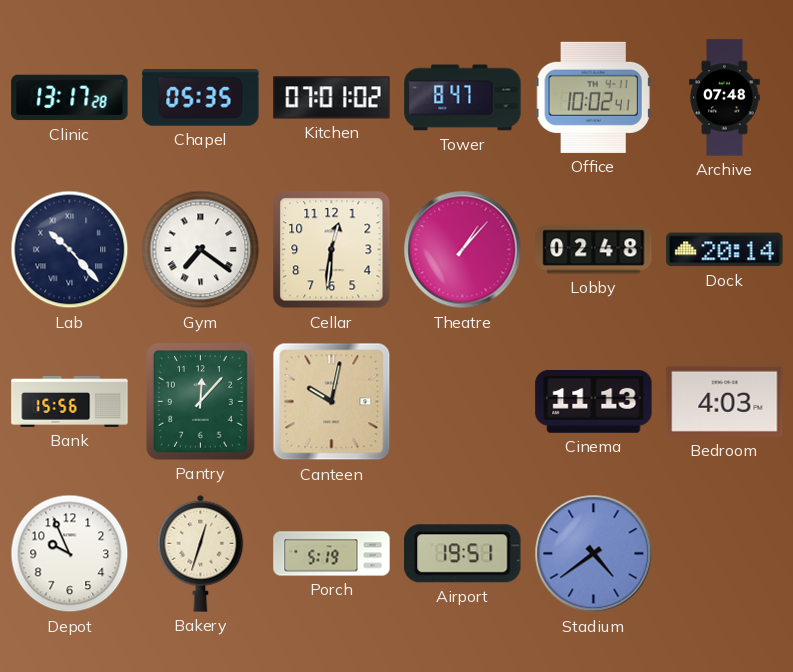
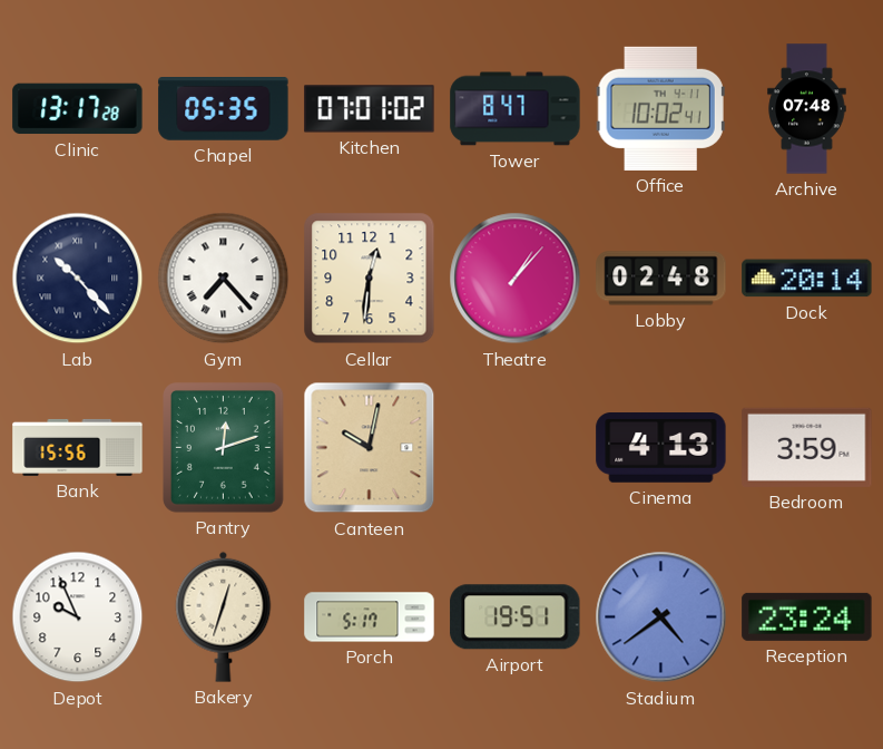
Gym: 7:21 -> 7:23 (224, 279)
Pantry: 12:07 -> 12:12 (224, 448)
Cinema: 11:13 -> 4:13 (661, 448)
Bedroom: 4:03 -> 3:59 (807, 447)
Porch: 5:19 -> 5:17 (370, 617)
Reception: none -> 23:24 (807, 616)
